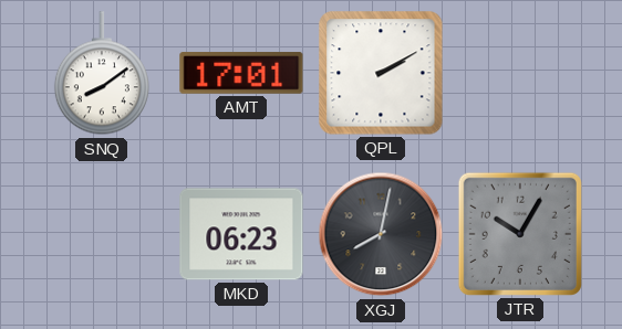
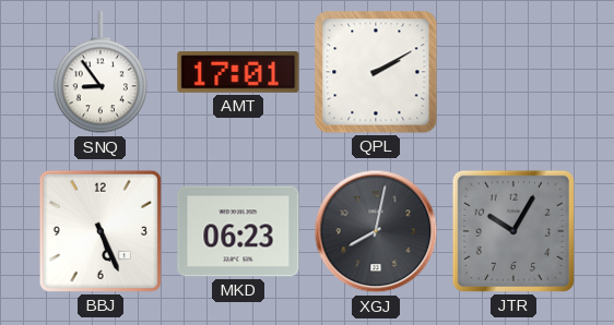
SNQ: 8:09 -> 8:54 (101, 73)
BBJ: none -> 5:26 (101, 231)
